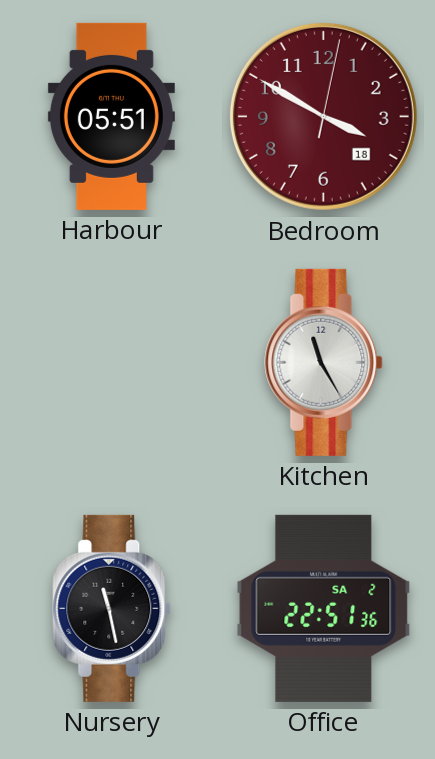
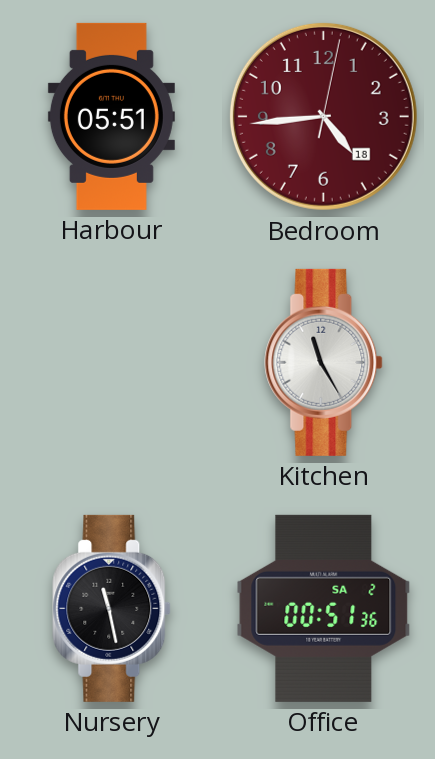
Bedroom: 3:50 -> 4:44 (323, 116)
Office: 22:51 -> 00:51 (324, 608)
